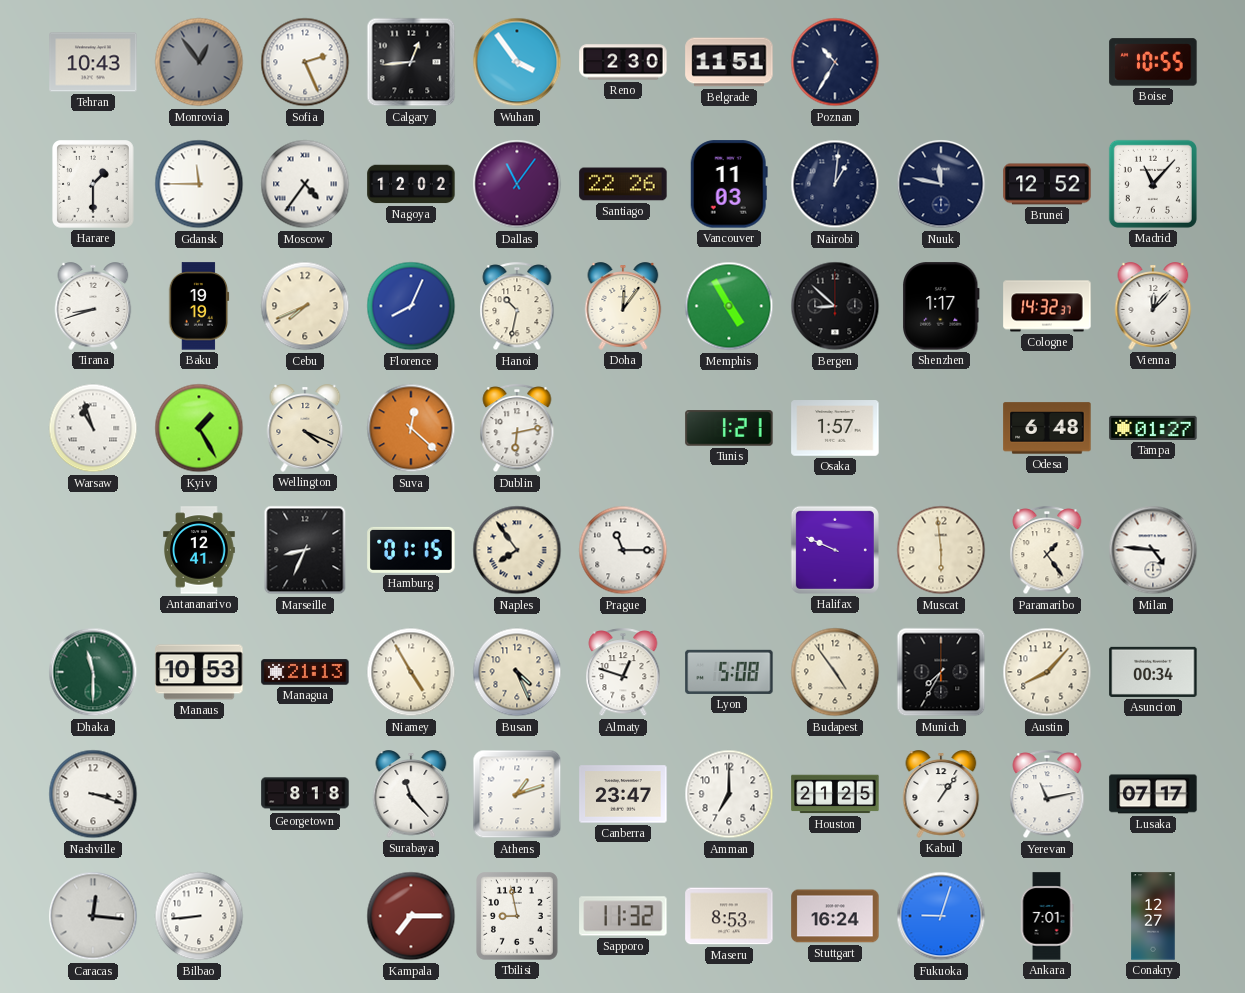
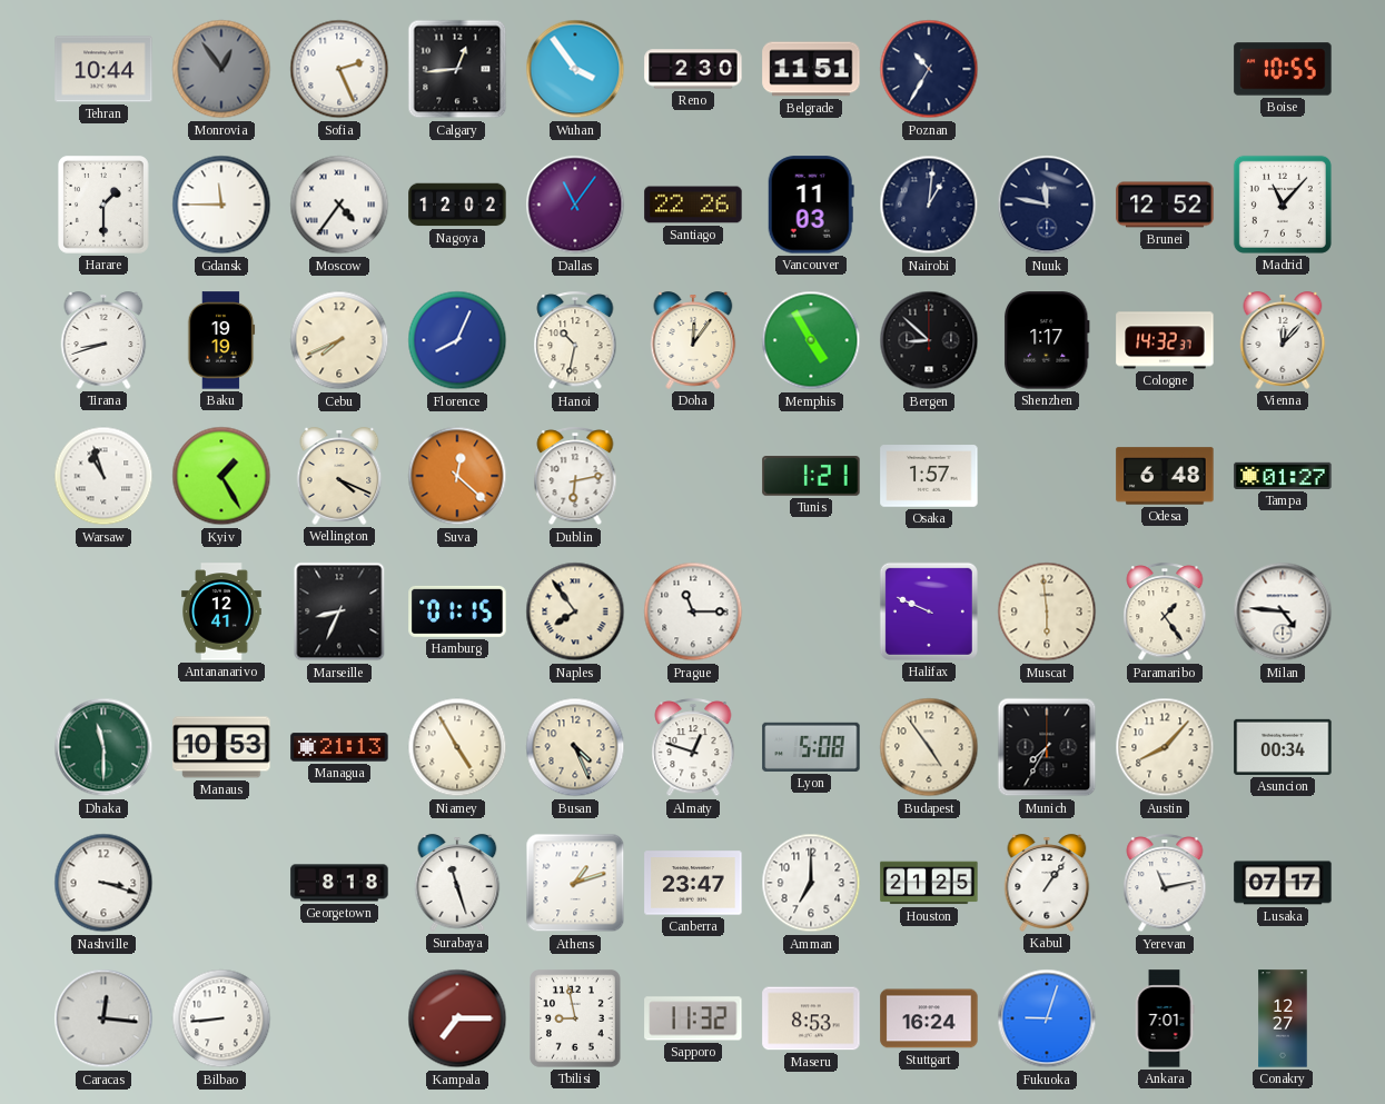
Tehran: 10:43 -> 10:44 (103, 69)
Surabaya: 11:23 -> 11:27 (457, 883)
